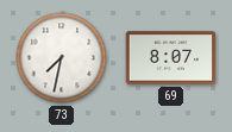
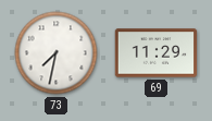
69: 8:07 -> 11:29 (157, 53)
